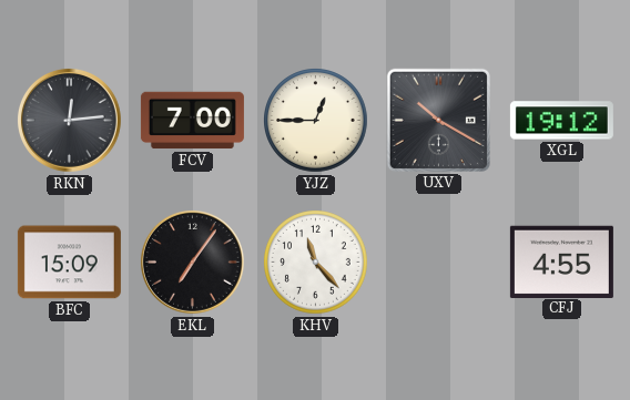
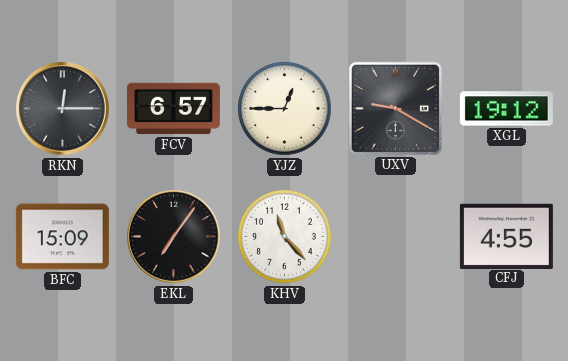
RKN: 12:14 -> 12:15 (62, 108)
FCV: 7:00 -> 6:57 (173, 109)
UXV: 10:20 -> 9:20 (395, 108)
